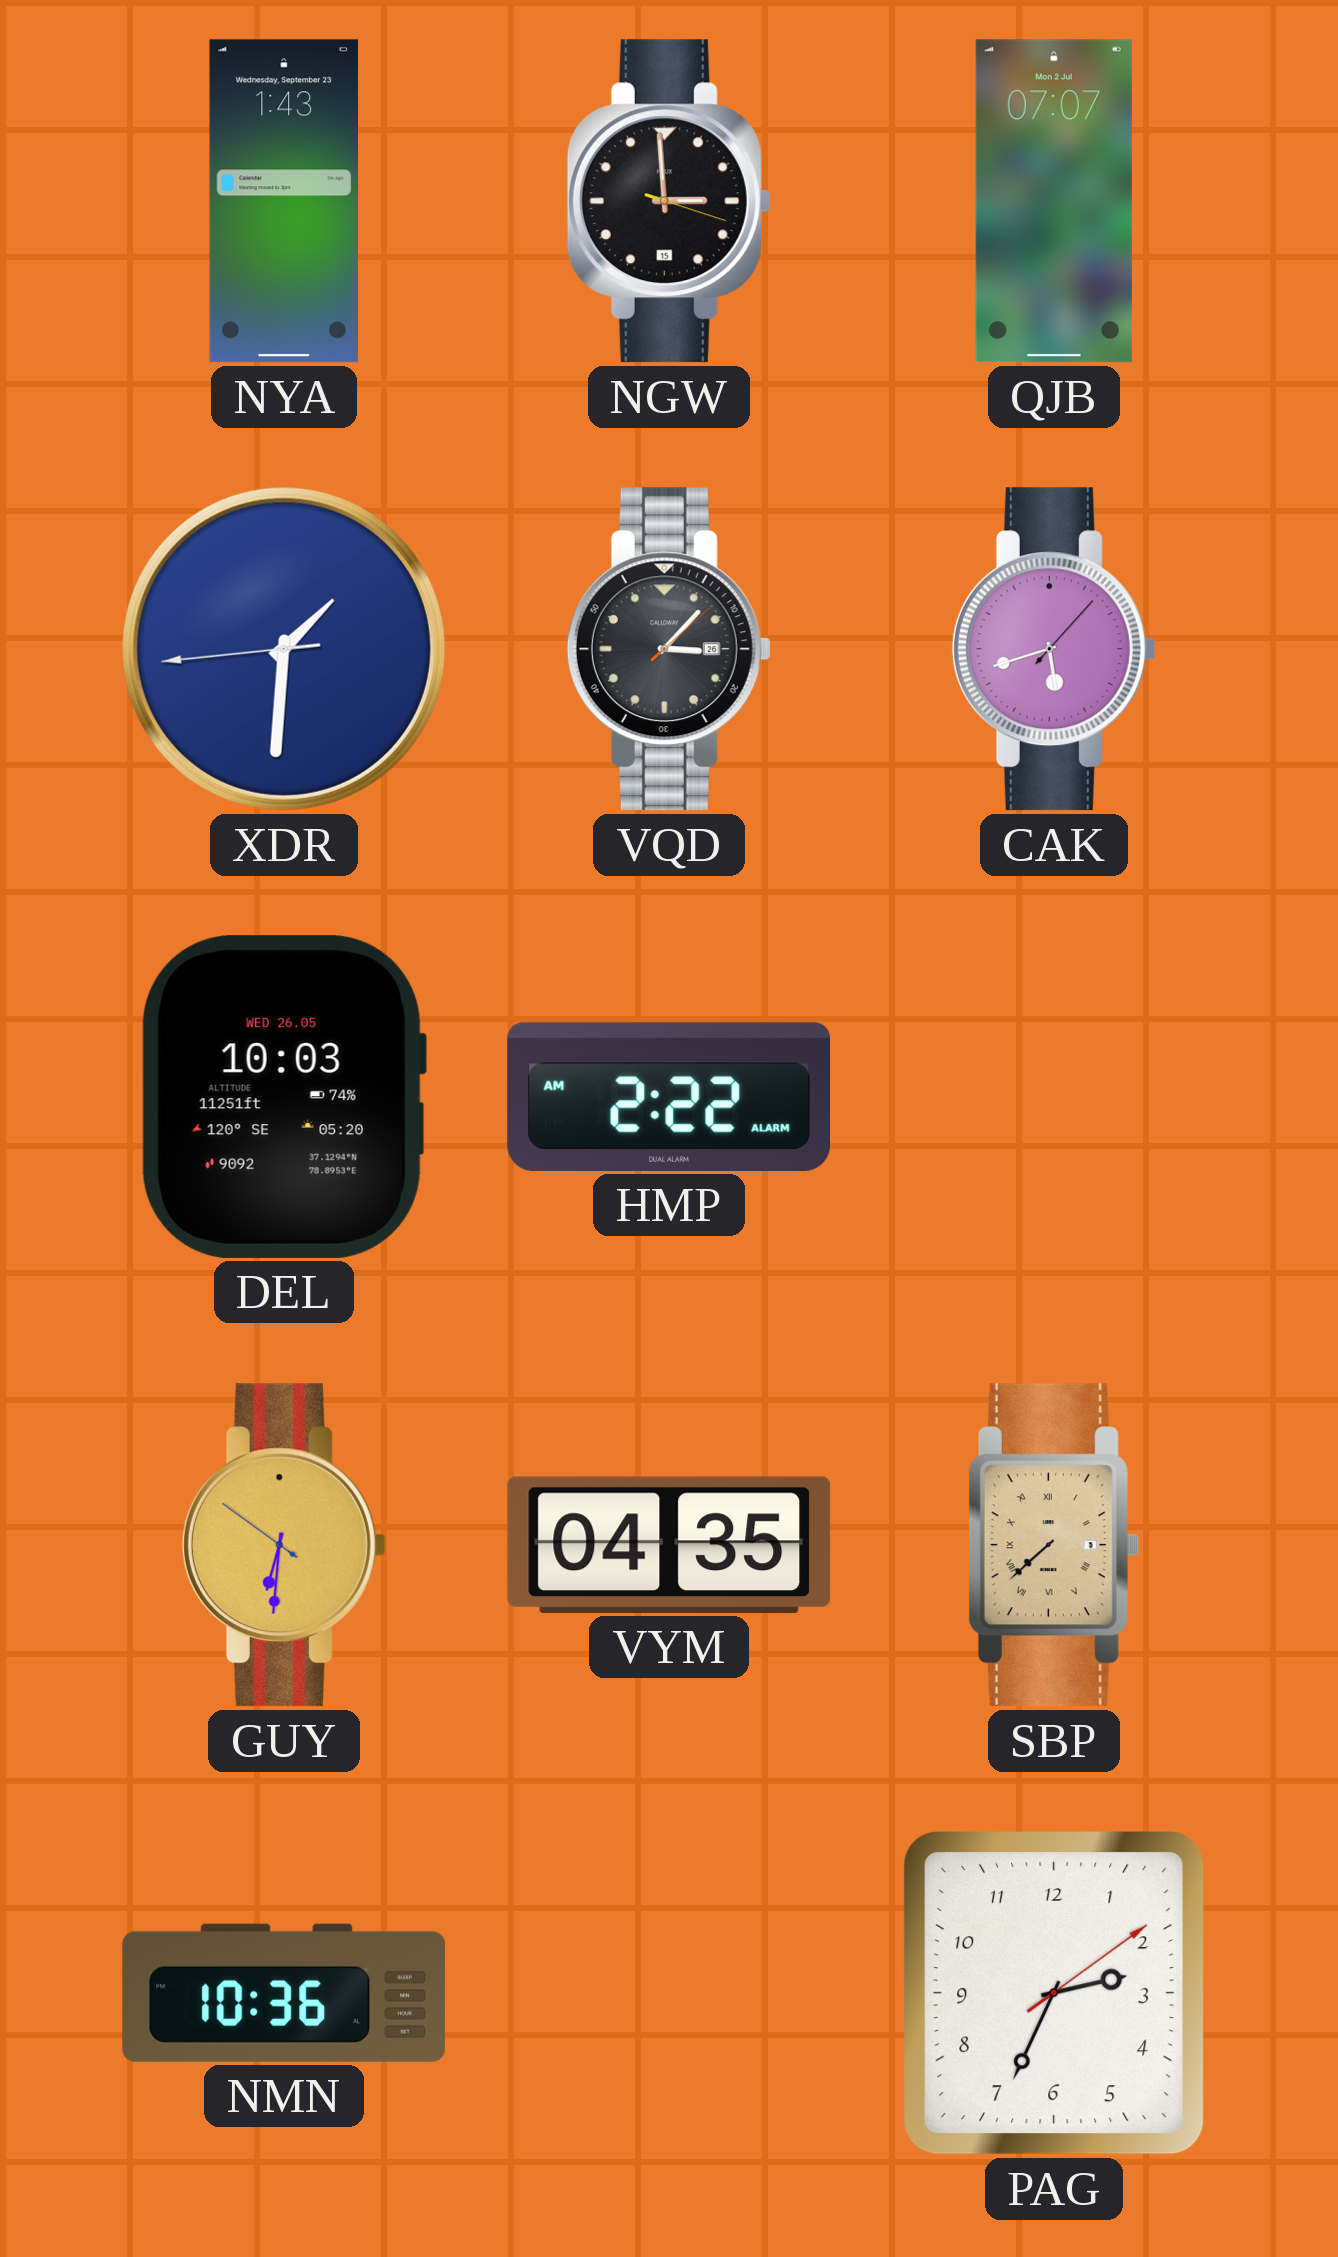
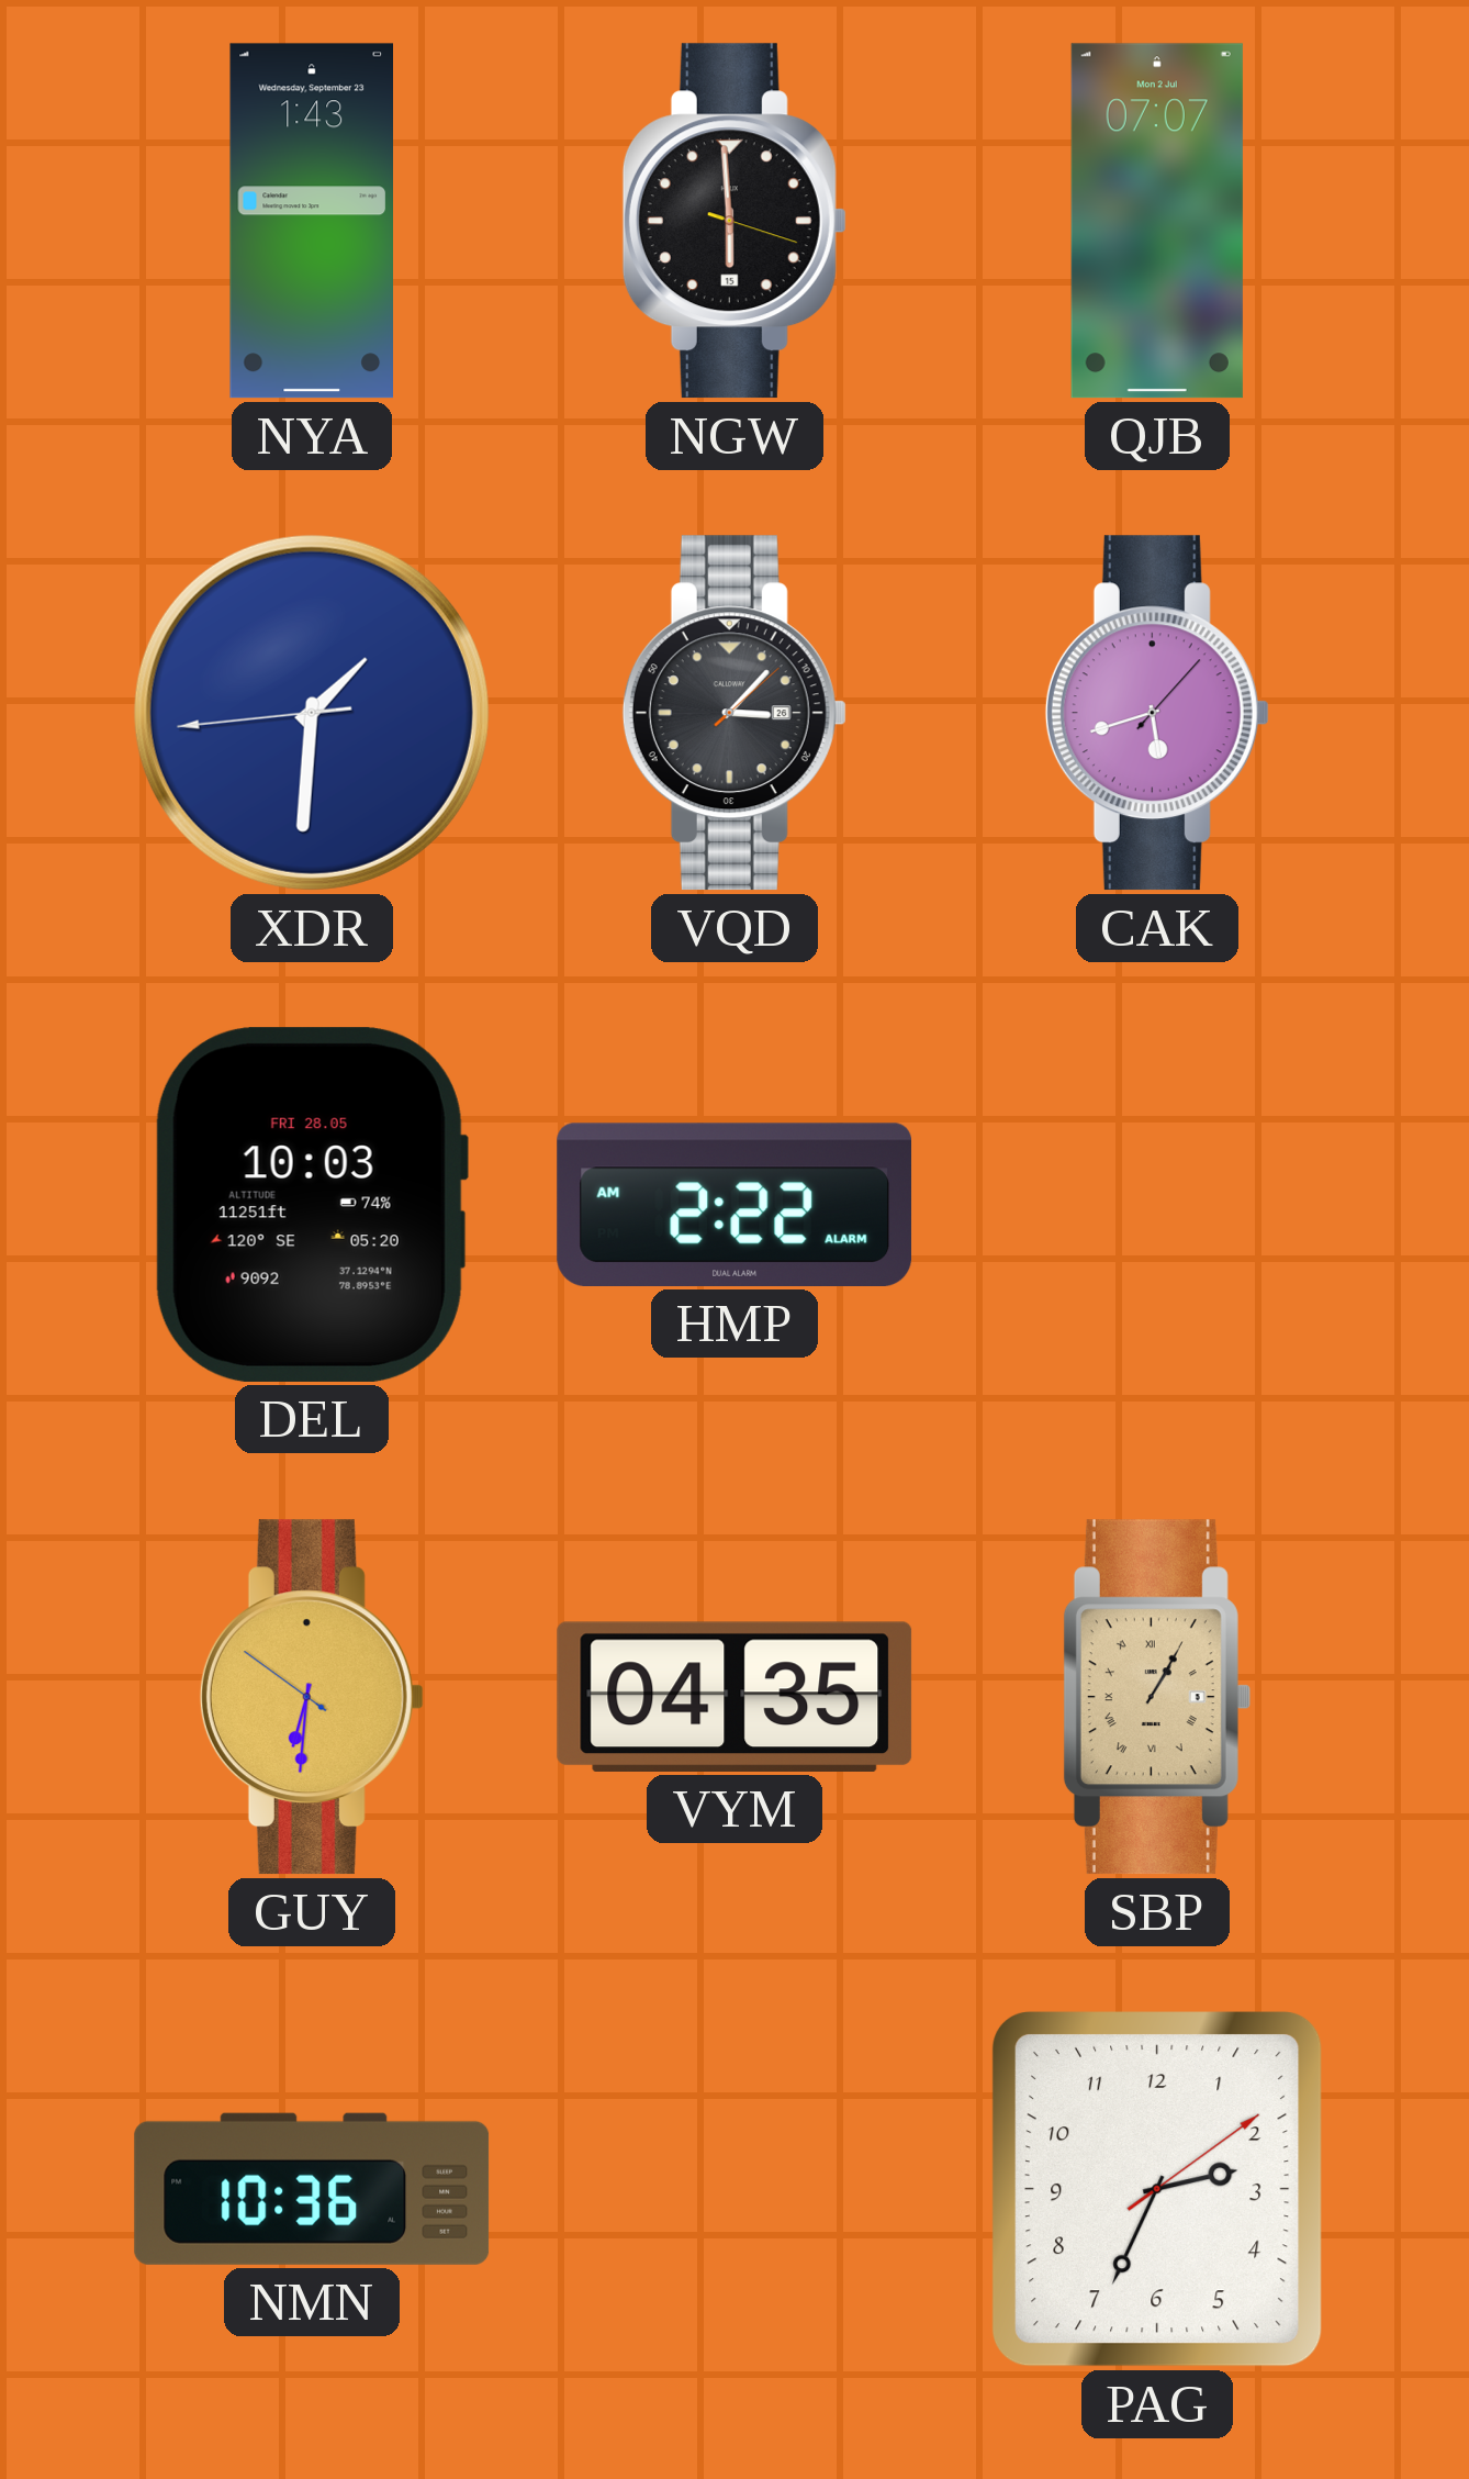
NGW: 2:59 -> 5:59 (734, 221)
DEL date: WED 26.05 -> FRI 28.05 (311, 1205)
SBP: 7:38 -> 1:05 (1157, 1697)
